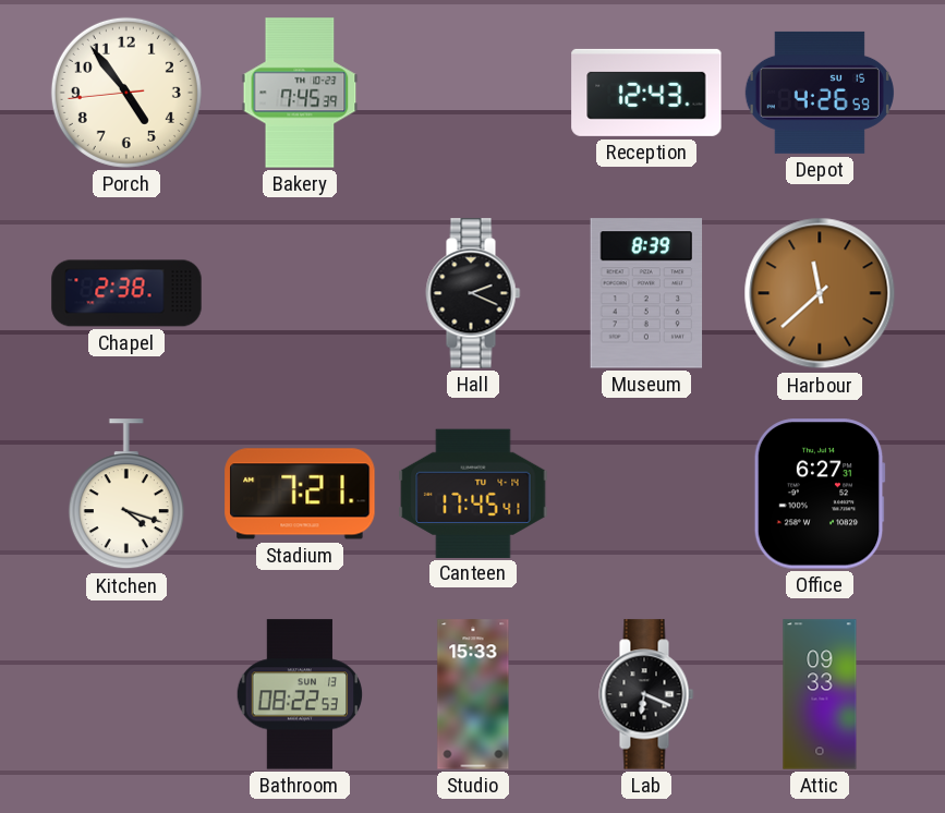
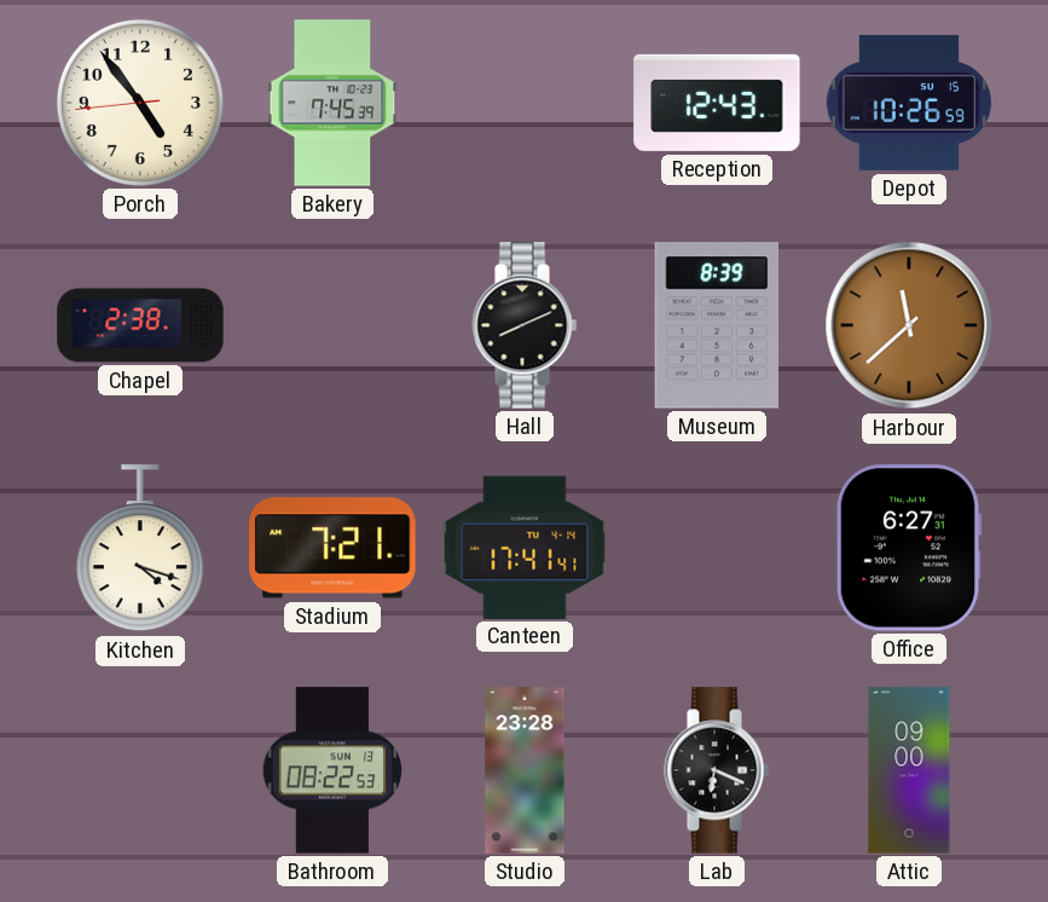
Depot: 4:26 -> 10:26 (909, 103)
Hall: 2:19 -> 8:11 (525, 325)
Canteen: 17:45 -> 17:41 (525, 547)
Studio: 15:33 -> 23:28 (525, 770)
Attic: 09:33 -> 09:00 (909, 770)
